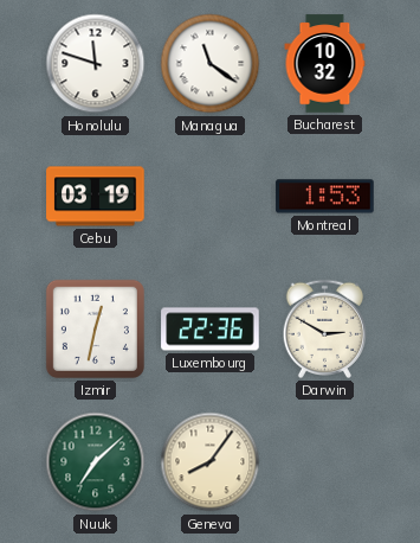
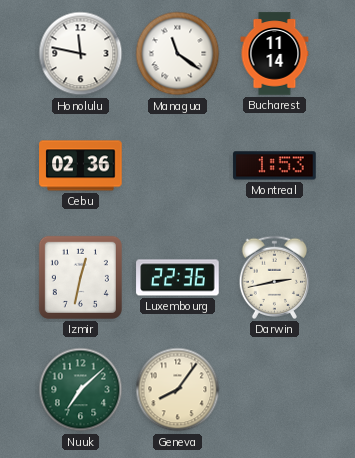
Honolulu: 11:48 -> 11:47 (81, 54)
Bucharest: 10:32 -> 11:14 (275, 54)
Cebu: 03:19 -> 02:36 (81, 166)
Darwin: 2:50 -> 2:43 (274, 277)
